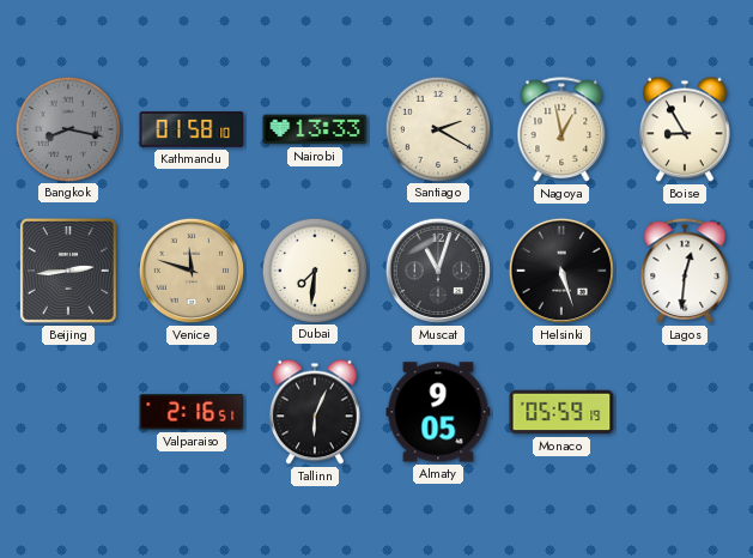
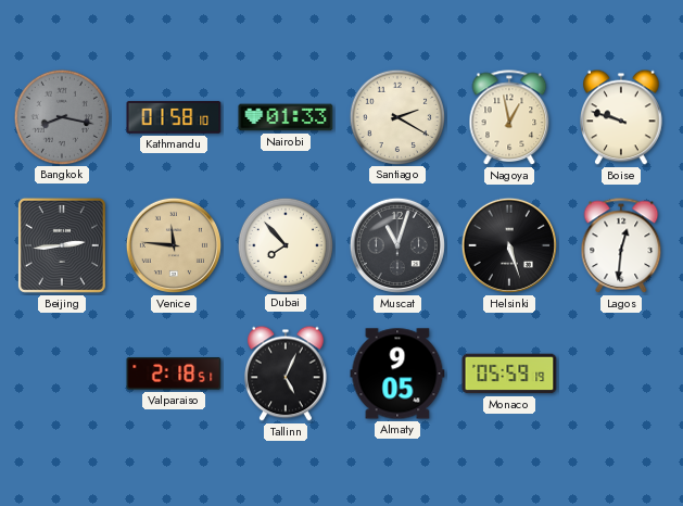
Nairobi: 13:33 -> 01:33 (286, 117)
Boise: 8:55 -> 9:48 (622, 117)
Venice: 11:48 -> 11:46 (174, 245)
Dubai: 7:31 -> 7:53 (284, 244)
Valparaiso: 2:16 -> 2:18 (174, 374)
Tallinn: 6:04 -> 5:04 (287, 374)
